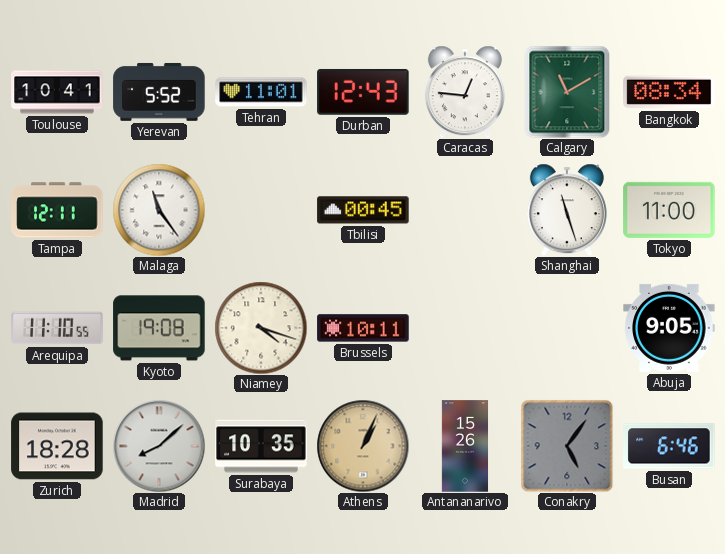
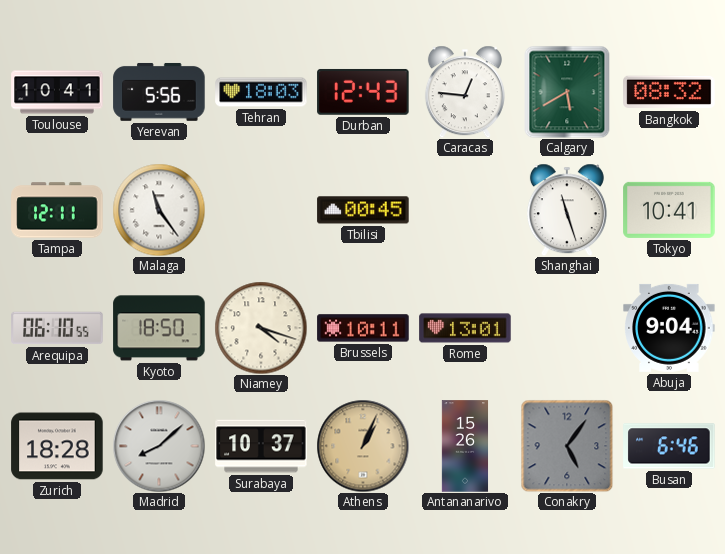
Yerevan: 5:52 -> 5:56 (159, 92)
Tehran: 11:01 -> 18:03 (261, 92)
Calgary: 11:10 -> 5:40 (567, 92)
Bangkok: 08:34 -> 08:32 (669, 92)
Tokyo: 11:00 -> 10:41 (669, 210)
Arequipa: 11:10 -> 06:10 (57, 328)
Kyoto: 19:08 -> 18:50 (159, 328)
Rome: none -> 13:01 (465, 328)
Abuja: 9:05 -> 9:04 (669, 328)
Surabaya: 10:35 -> 10:37 (261, 446)
